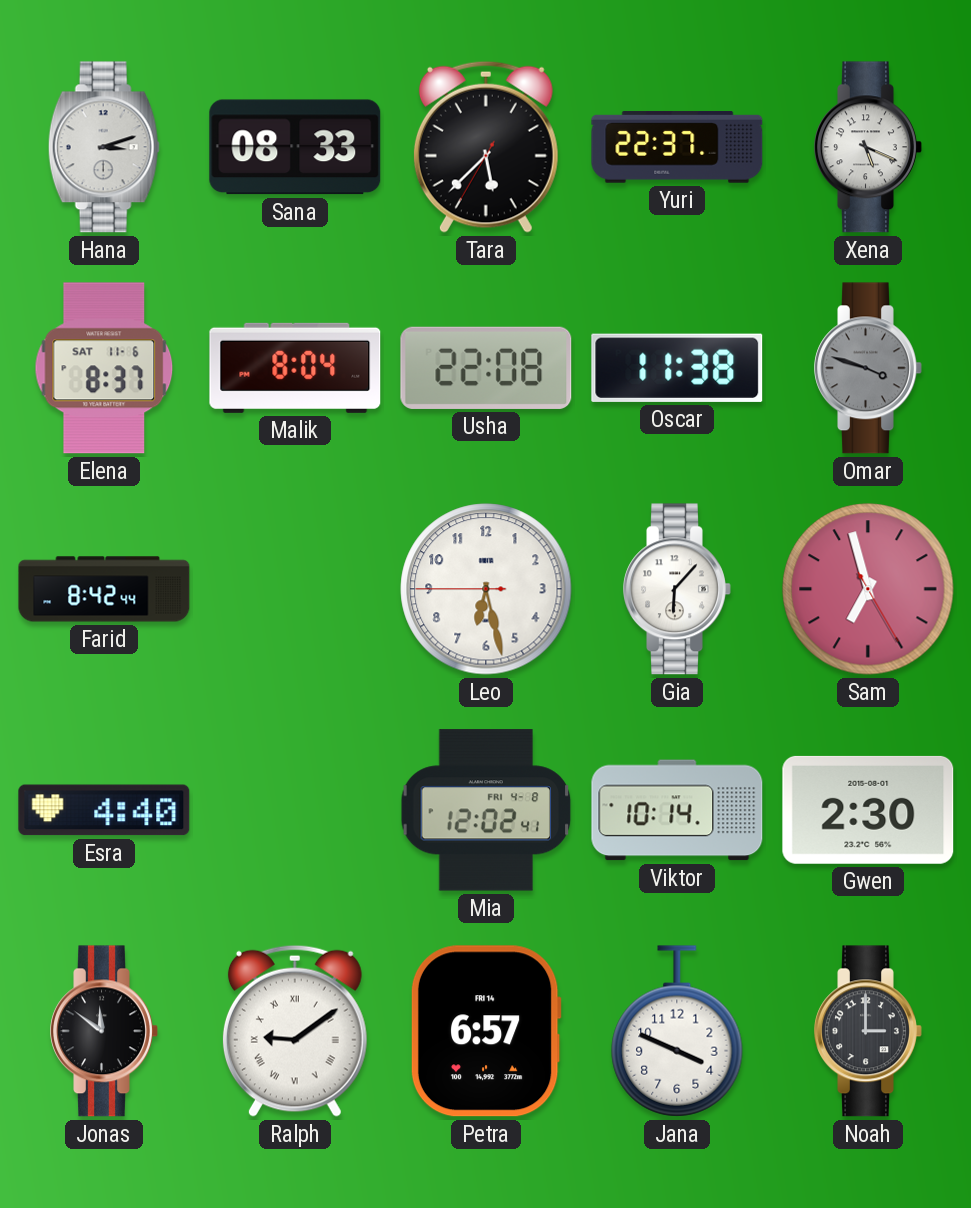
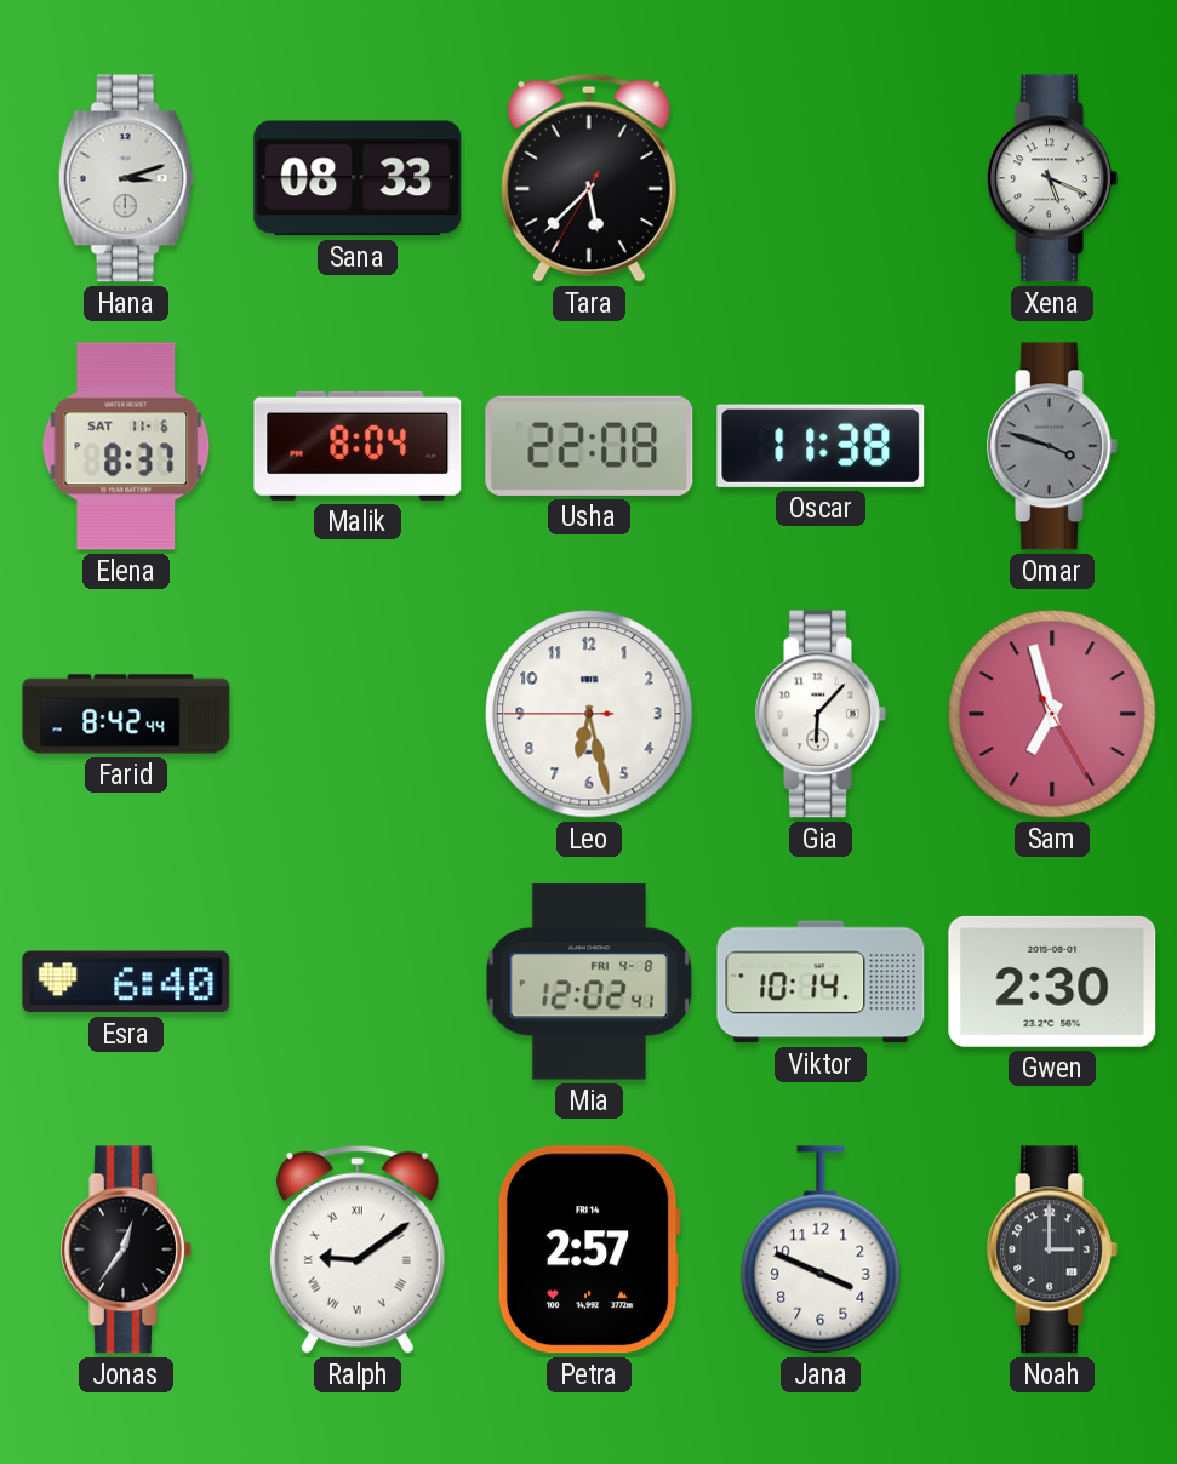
Yuri: 22:37 -> none (677, 148)
Esra: 4:40 -> 6:40 (126, 982)
Jonas: 11:51 -> 12:36 (126, 1249)
Petra: 6:57 -> 2:57 (589, 1249)
